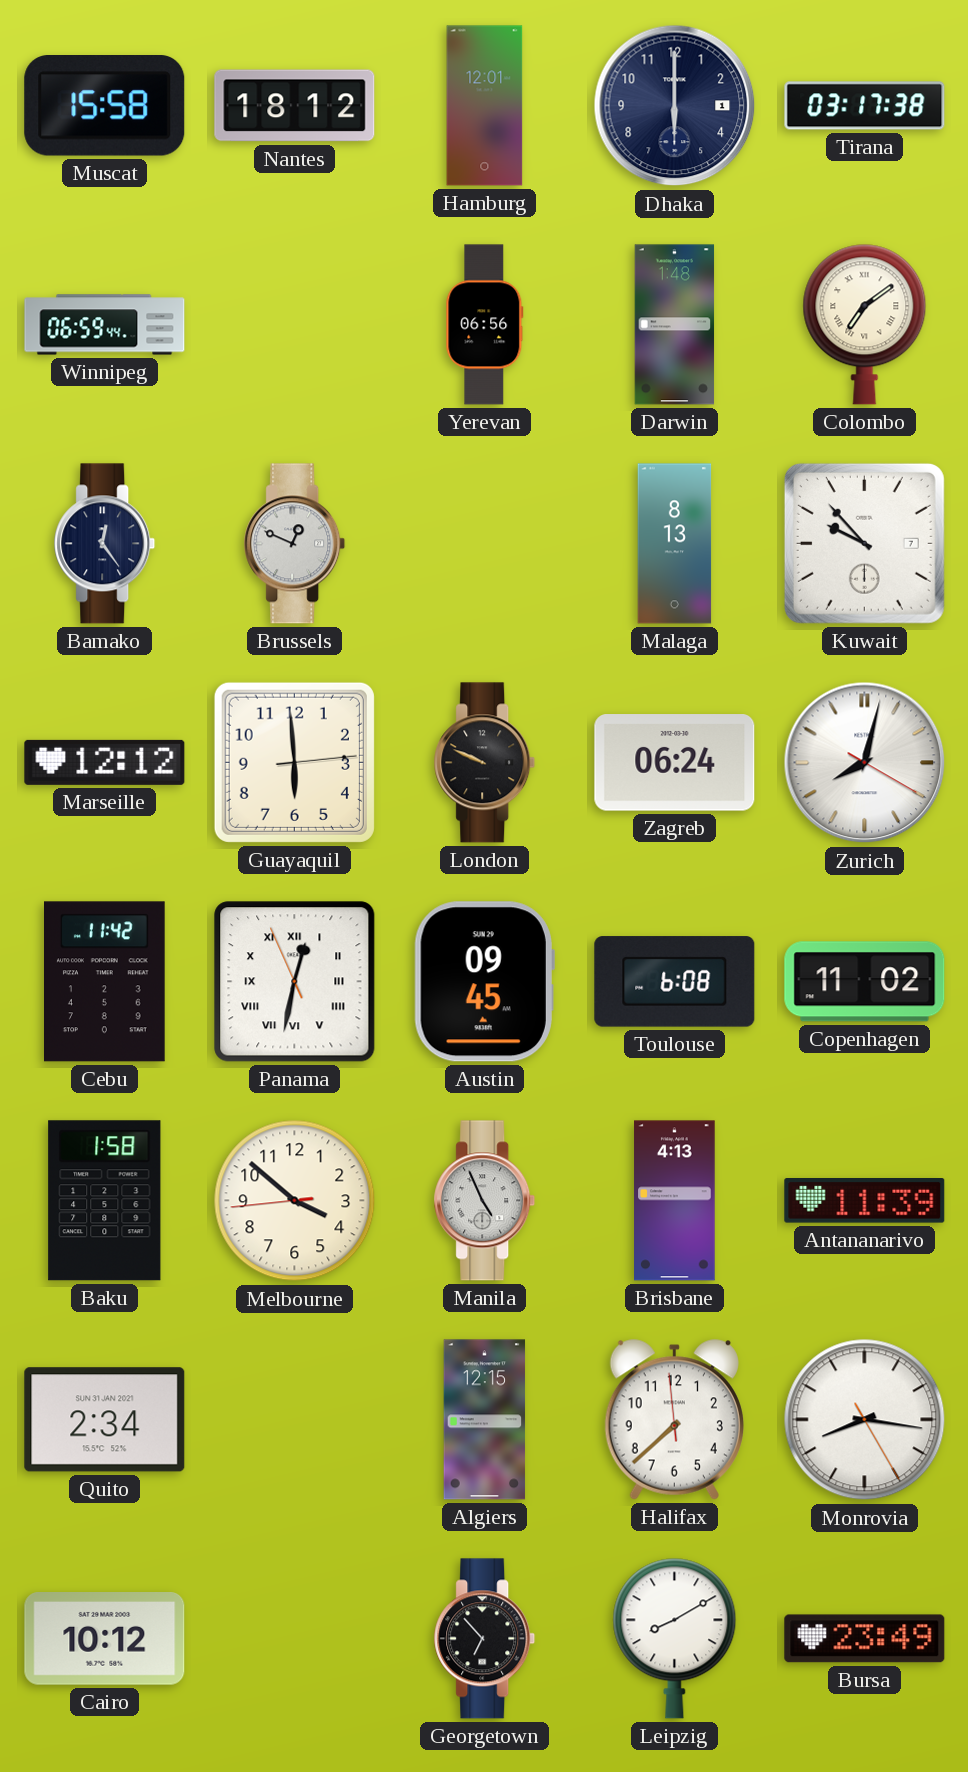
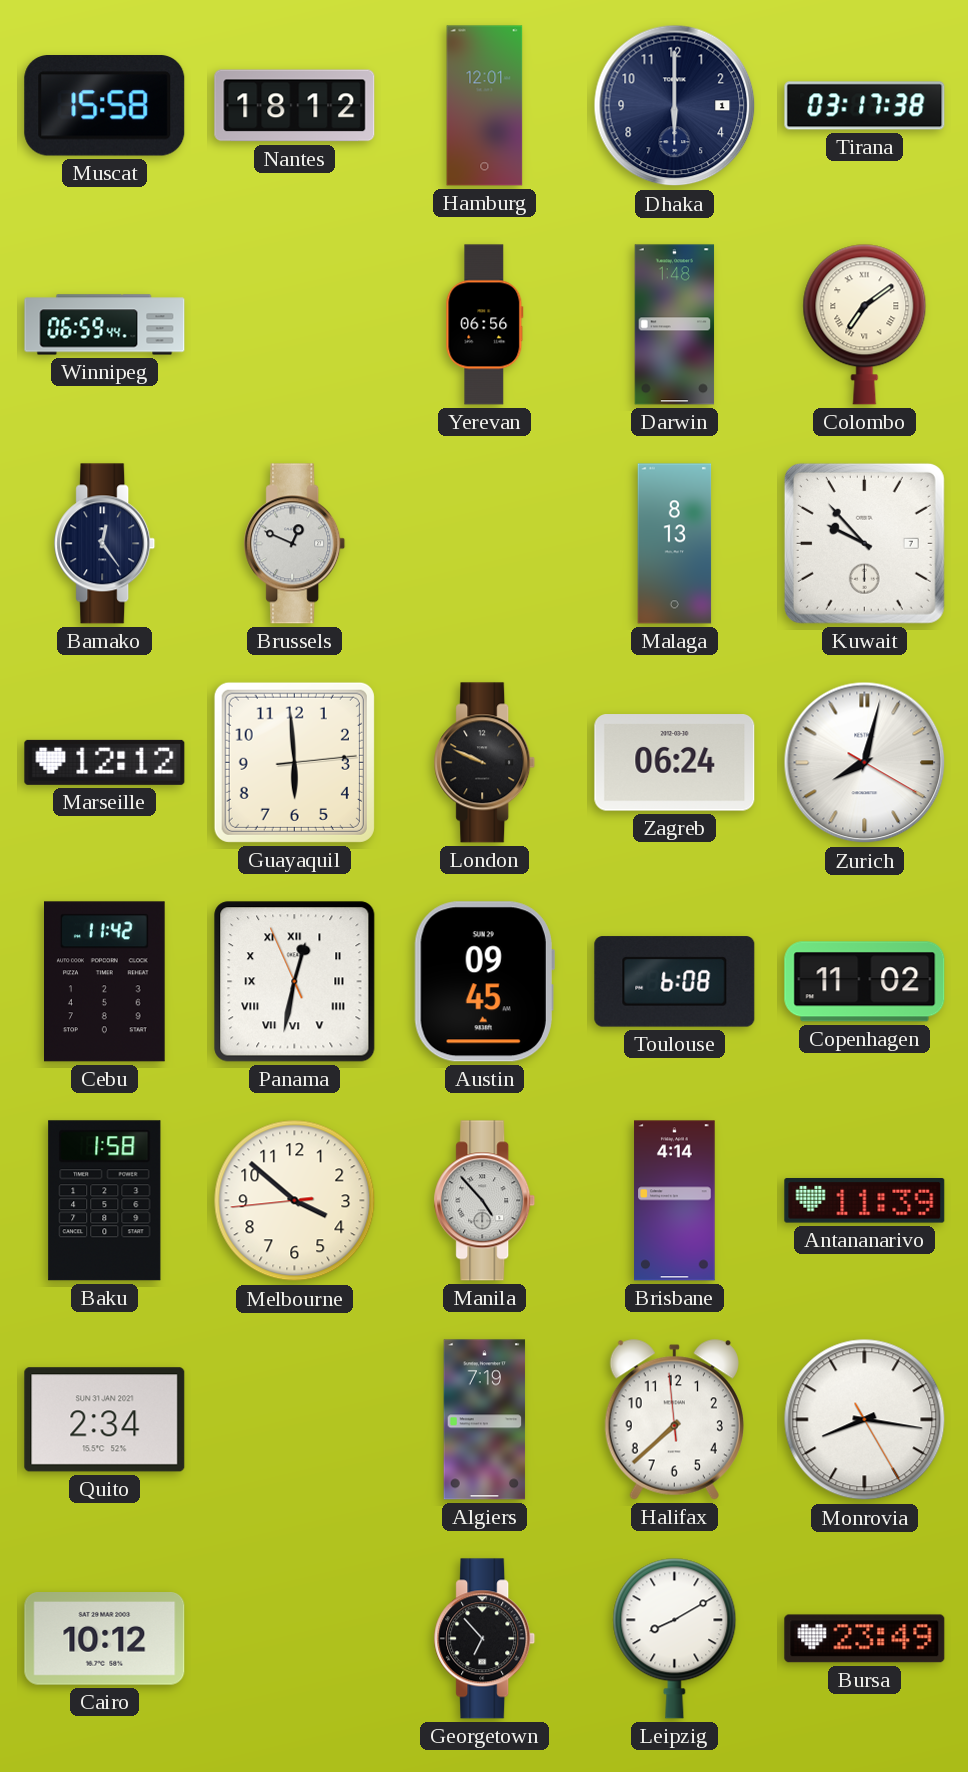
Manila: 4:56 -> 4:53 (485, 1201)
Brisbane: 4:13 -> 4:14 (675, 1201)
Algiers: 12:15 -> 7:19 (485, 1420)
